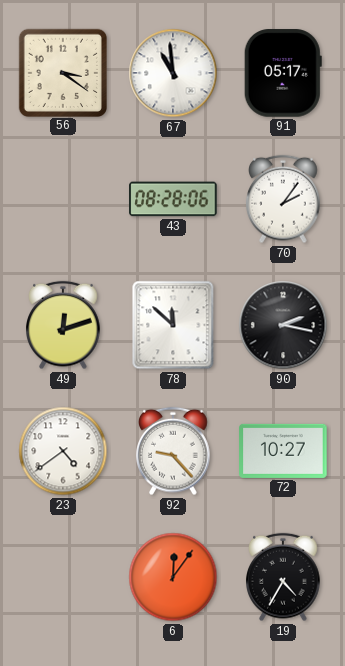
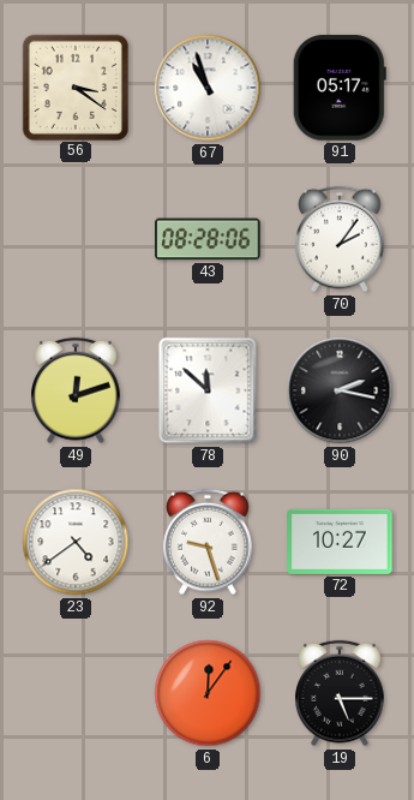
67: 10:59 -> 10:57 (208, 88)
92: 9:23 -> 9:27 (209, 542)
19: 4:35 -> 5:15 (341, 693)
